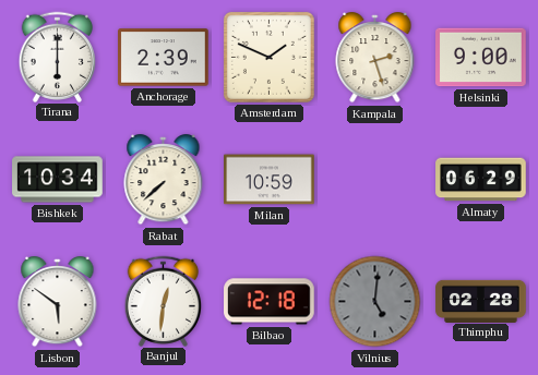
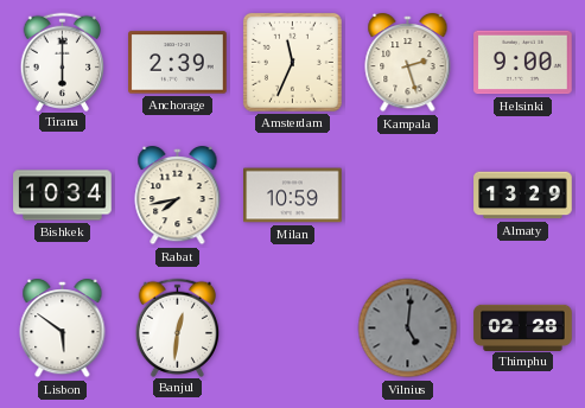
Amsterdam: 1:49 -> 11:34 (292, 62)
Rabat: 7:38 -> 7:43 (178, 197)
Almaty: 06:29 -> 13:29 (523, 196)
Bilbao: 12:18 -> none (270, 302)
